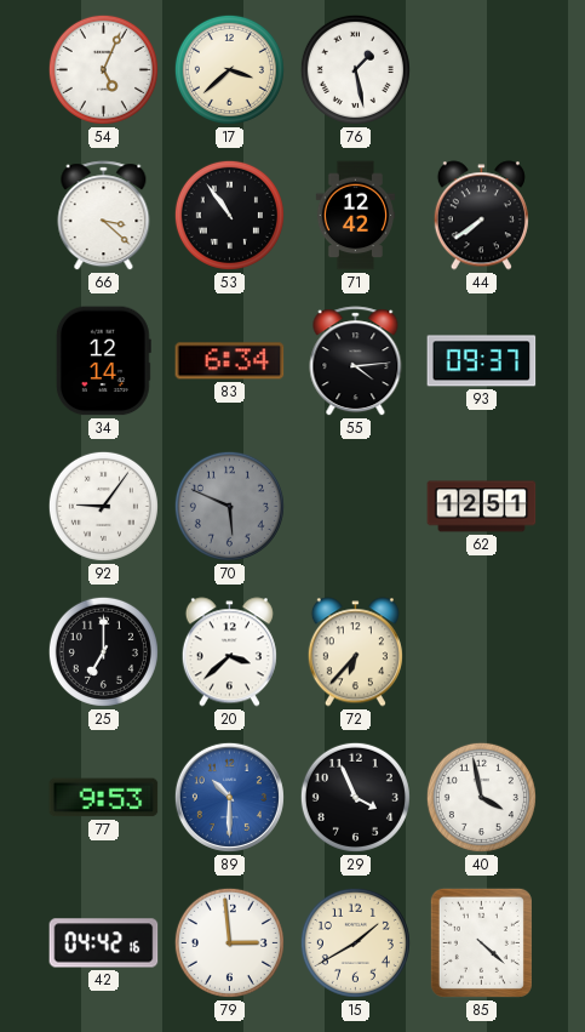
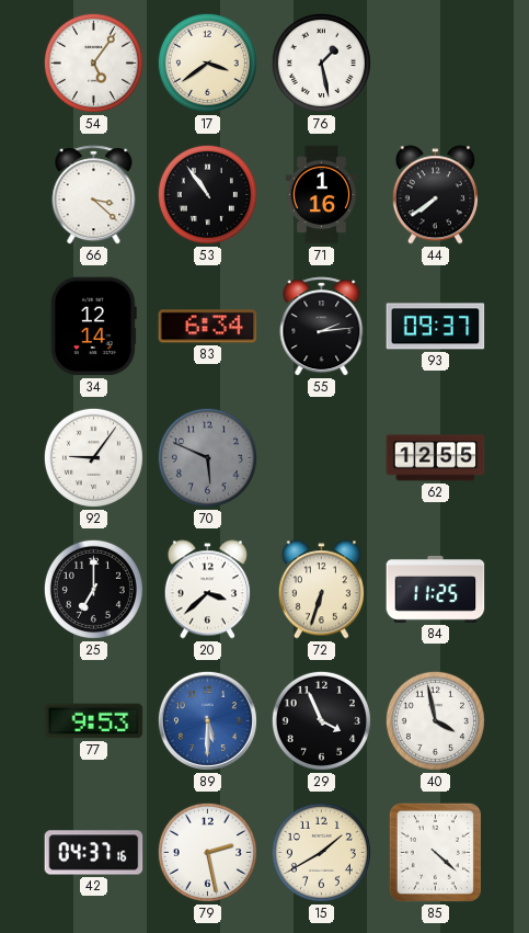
54: 5:04 -> 5:06 (93, 62)
17: 3:38 -> 3:39 (207, 62)
71: 12:42 -> 1:16 (321, 195)
55: 4:14 -> 2:14 (322, 327)
62: 12:51 -> 12:55 (436, 458)
72: 6:37 -> 6:33 (321, 590)
84: none -> 11:25 (436, 590)
89: 10:30 -> 5:30 (207, 720)
42: 04:42 -> 04:37 (94, 853)
79: 2:59 -> 2:28 (207, 852)
